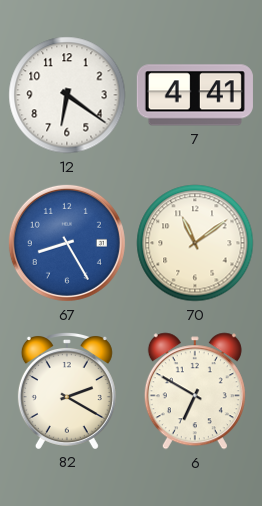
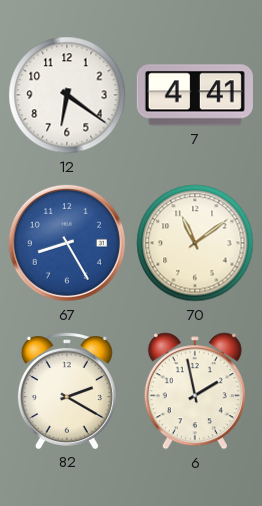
6: 6:50 -> 1:58 (195, 391)
